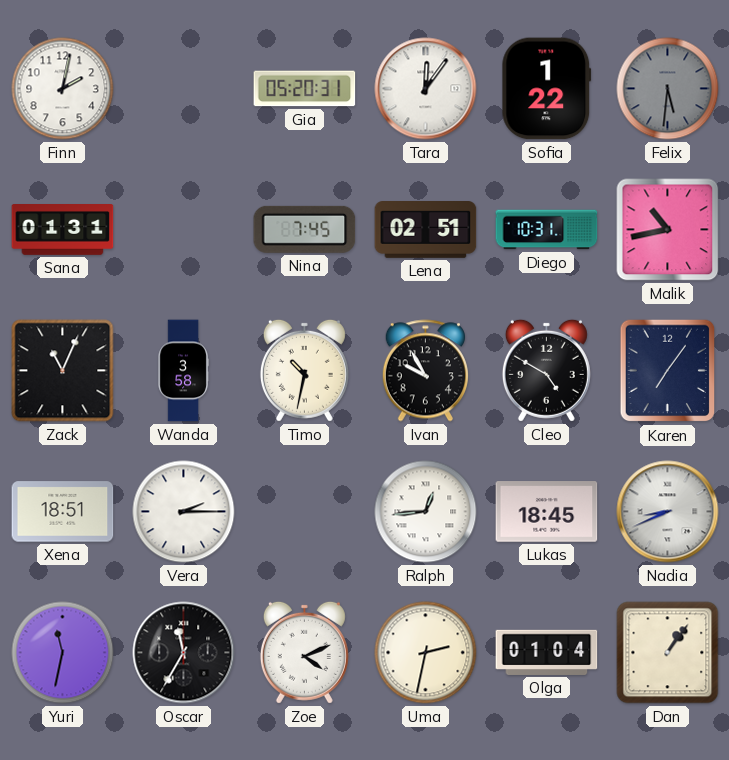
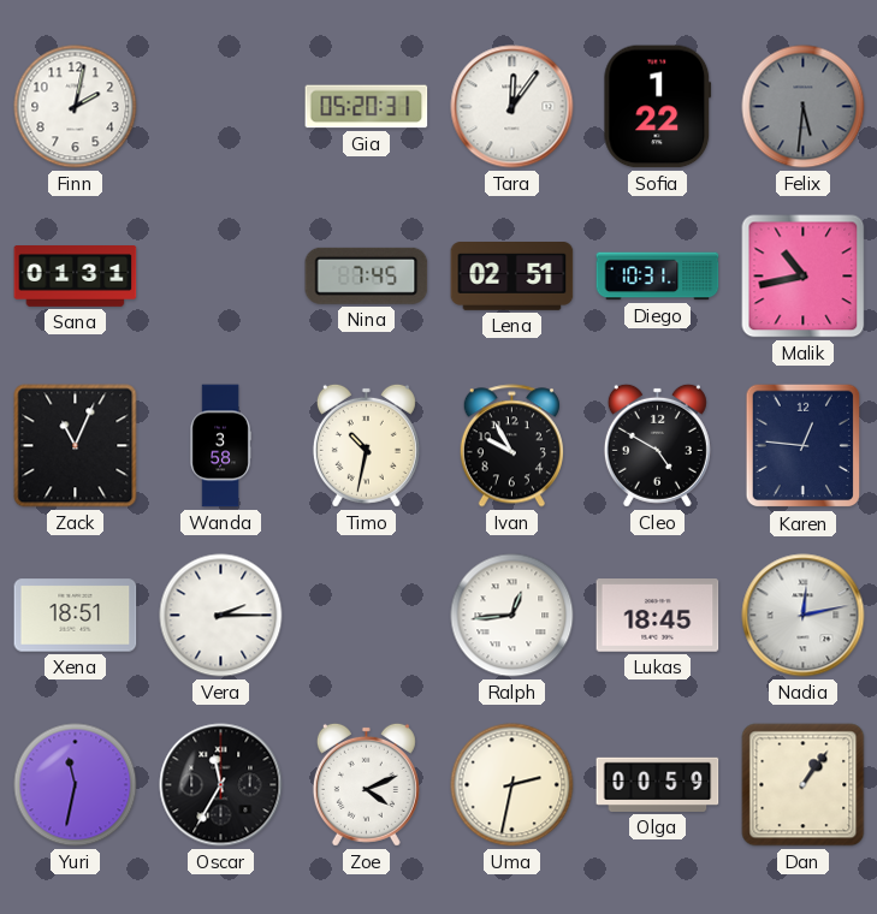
Karen: 7:06 -> 12:46 (804, 446)
Nadia: 8:41 -> 12:13 (804, 616)
Olga: 01:04 -> 00:59 (658, 784)
